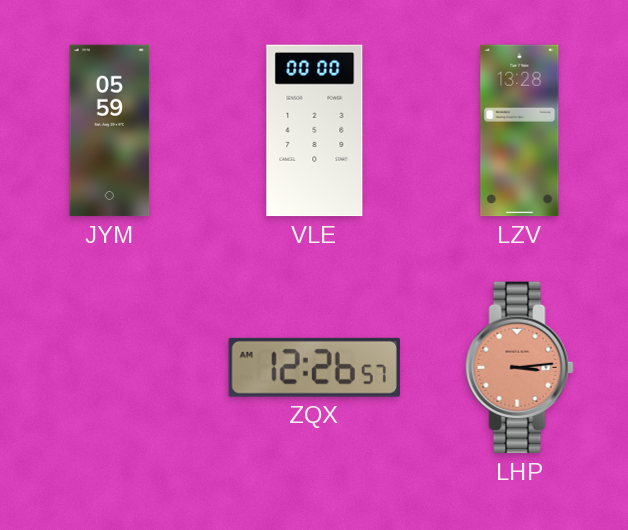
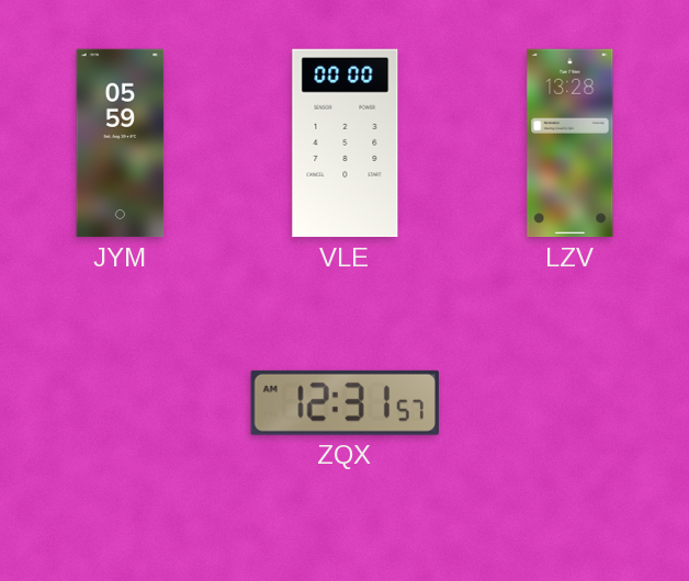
ZQX: 12:26 -> 12:31 (344, 402)
LHP: 3:14 -> none (520, 368)
